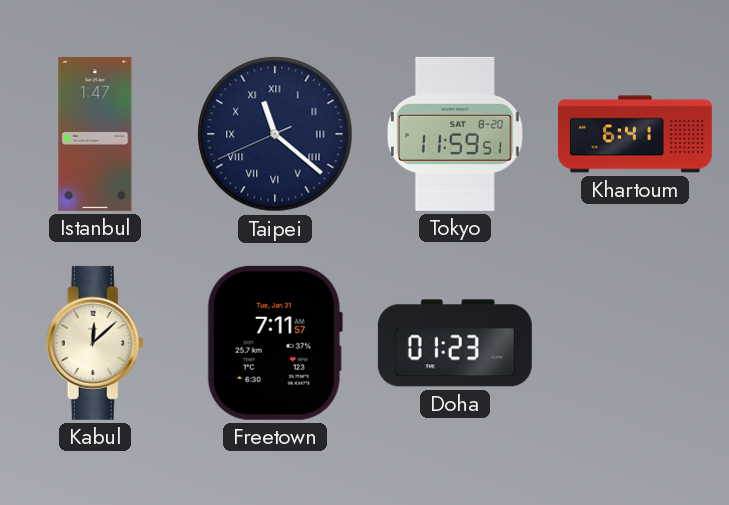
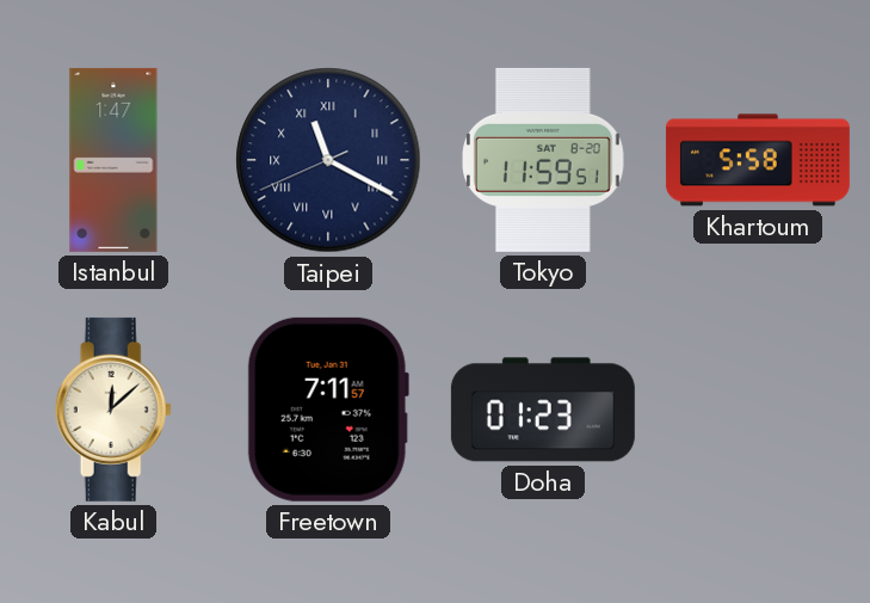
Taipei: 11:21 -> 11:19 (328, 160)
Khartoum: 6:41 -> 5:58 (758, 160)
